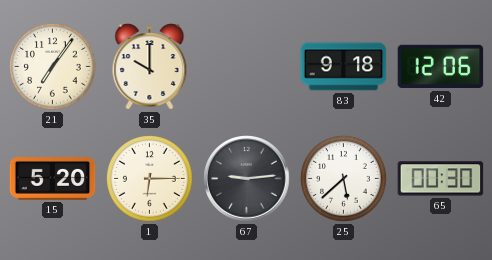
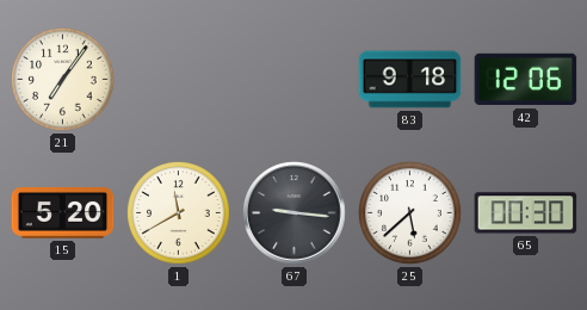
35: 10:00 -> none (150, 67)
1: 6:15 -> 11:40 (179, 213)
67: 9:14 -> 9:16 (295, 213)
